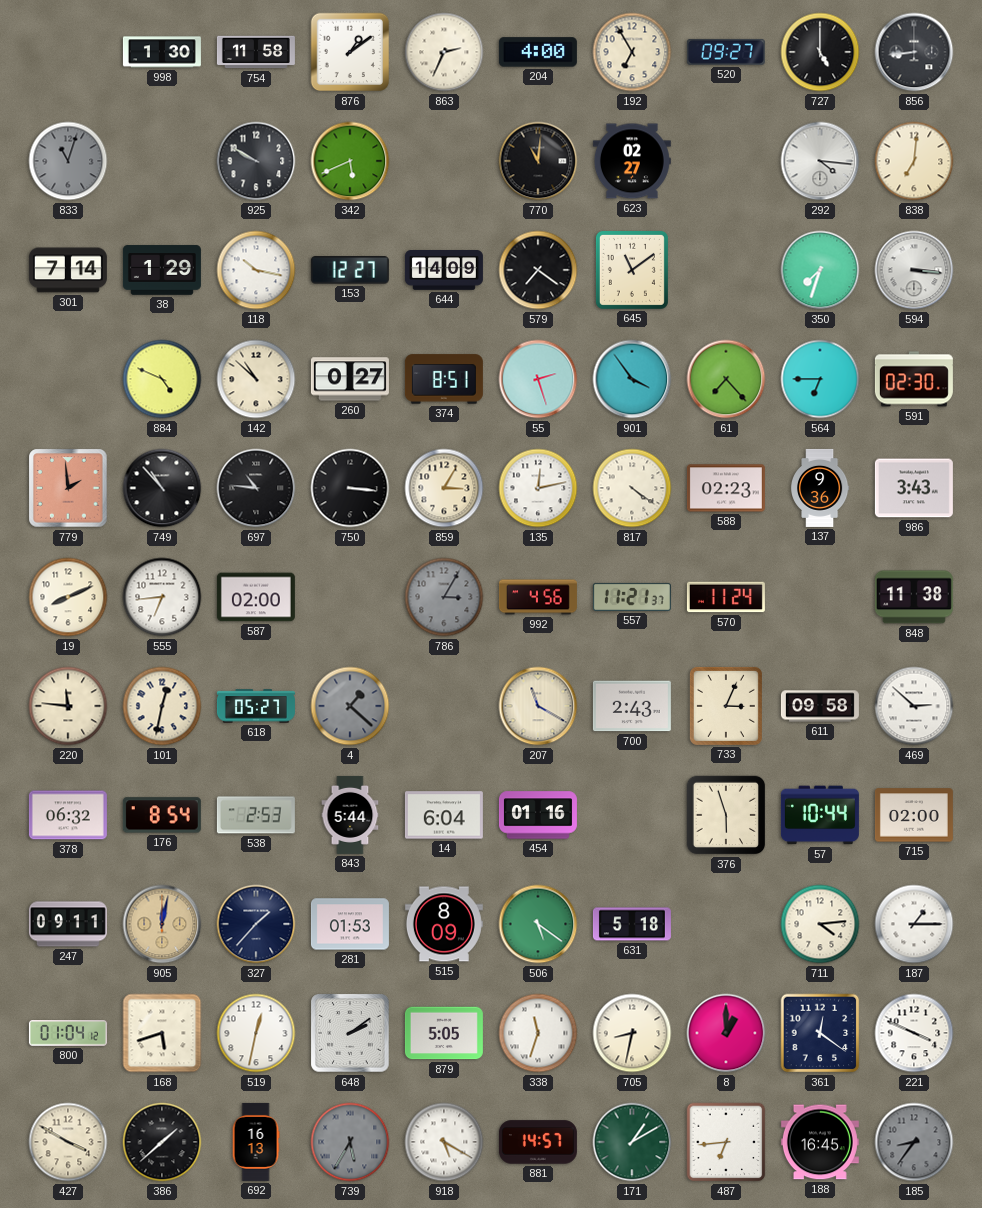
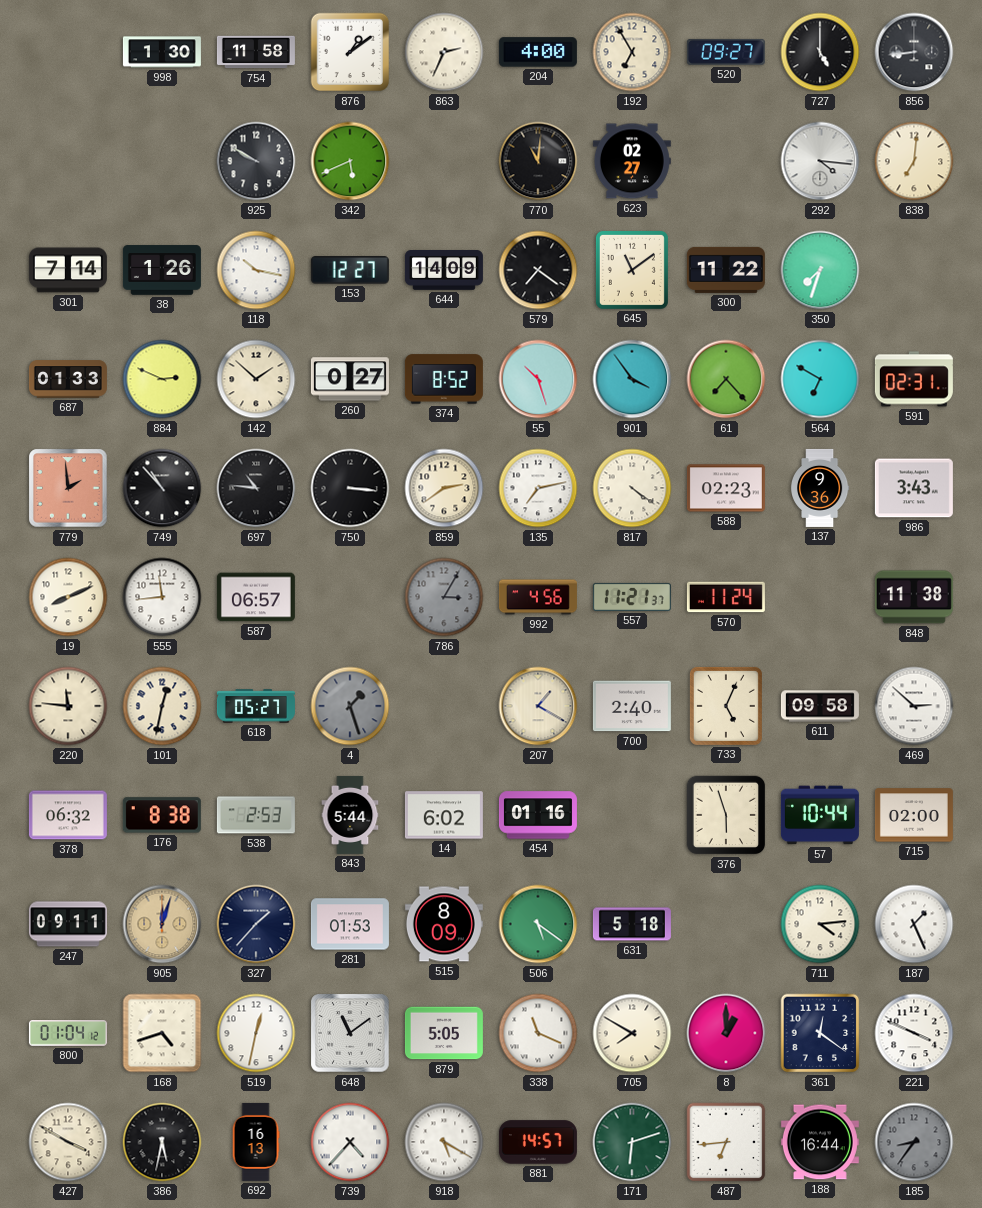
833: 11:03 -> none (68, 161)
38: 1:29 -> 1:26 (162, 270)
300: none -> 11:22 (726, 270)
594: 3:16 -> none (914, 270)
687: none -> 01:33 (68, 379)
884: 4:49 -> 2:49 (162, 379)
142: 10:52 -> 1:52 (256, 379)
374: 8:51 -> 8:52 (444, 379)
55: 2:27 -> 10:27 (538, 379)
564: 6:45 -> 6:50 (820, 379)
591: 02:30 -> 02:31 (914, 379)
859: 3:05 -> 2:39 (444, 488)
135: 12:13 -> 7:13 (538, 488)
555: 6:44 -> 11:44 (162, 597)
587: 02:00 -> 06:57 (256, 597)
4: 1:22 -> 1:27 (350, 706)
207: 11:20 -> 1:20 (538, 706)
700: 2:43 -> 2:40 (632, 706)
733: 3:04 -> 5:04 (726, 706)
176: 8:54 -> 8:38 (162, 815)
14: 6:04 -> 6:02 (444, 815)
905: 12:02 -> 12:03 (162, 924)
187: 1:15 -> 1:26 (914, 924)
168: 5:42 -> 4:42 (162, 1033)
648: 2:09 -> 11:09 (350, 1033)
338: 11:33 -> 11:19 (538, 1033)
705: 8:32 -> 7:50 (632, 1033)
386: 1:38 -> 5:32 (162, 1142)
739: 5:35 -> 4:37 (350, 1142)
739 dial: grey -> white (350, 1142)
171: 1:10 -> 6:12 (632, 1142)
188: 16:45 -> 16:44 (820, 1142)
